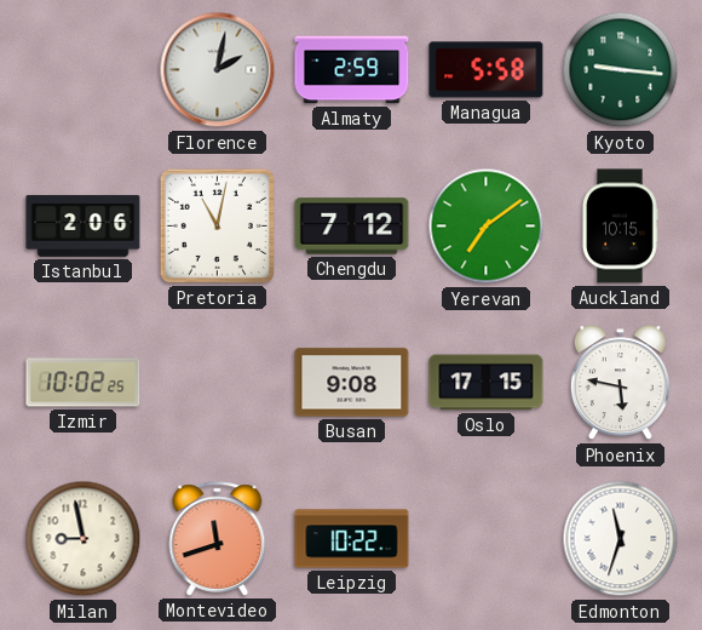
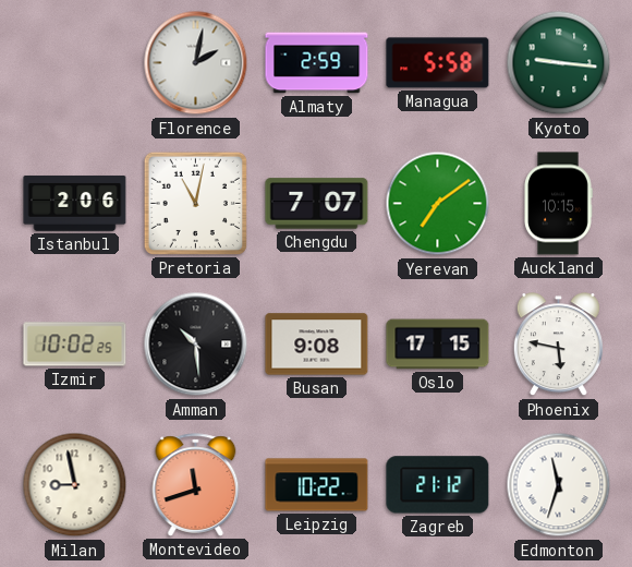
Chengdu: 7:12 -> 7:07 (317, 204)
Amman: none -> 10:29 (196, 345)
Zagreb: none -> 21:12 (438, 485)
